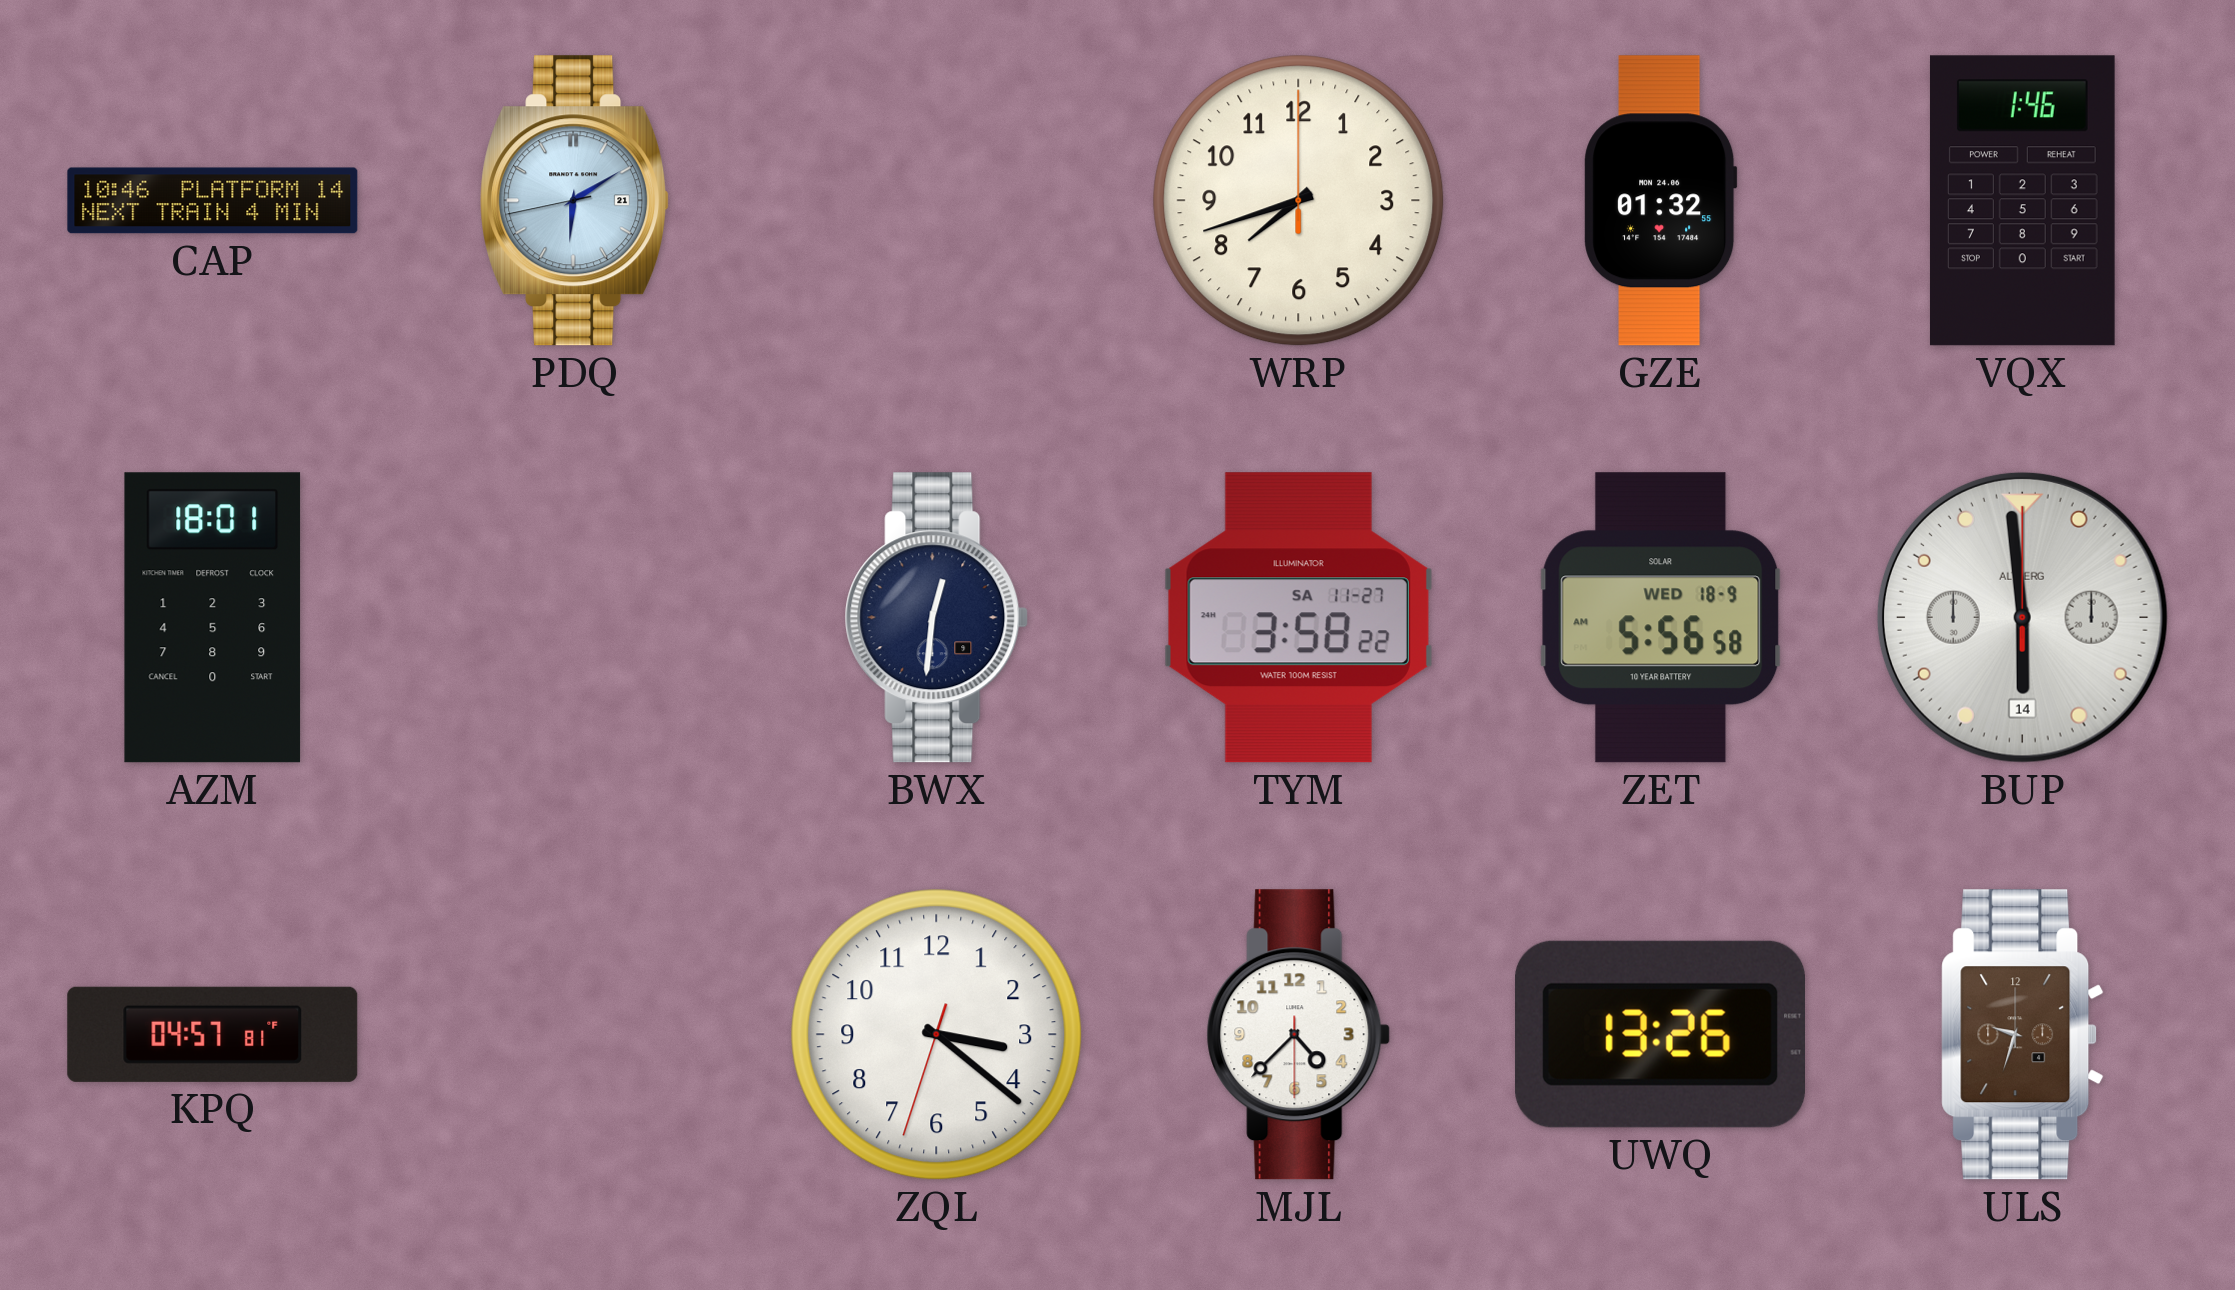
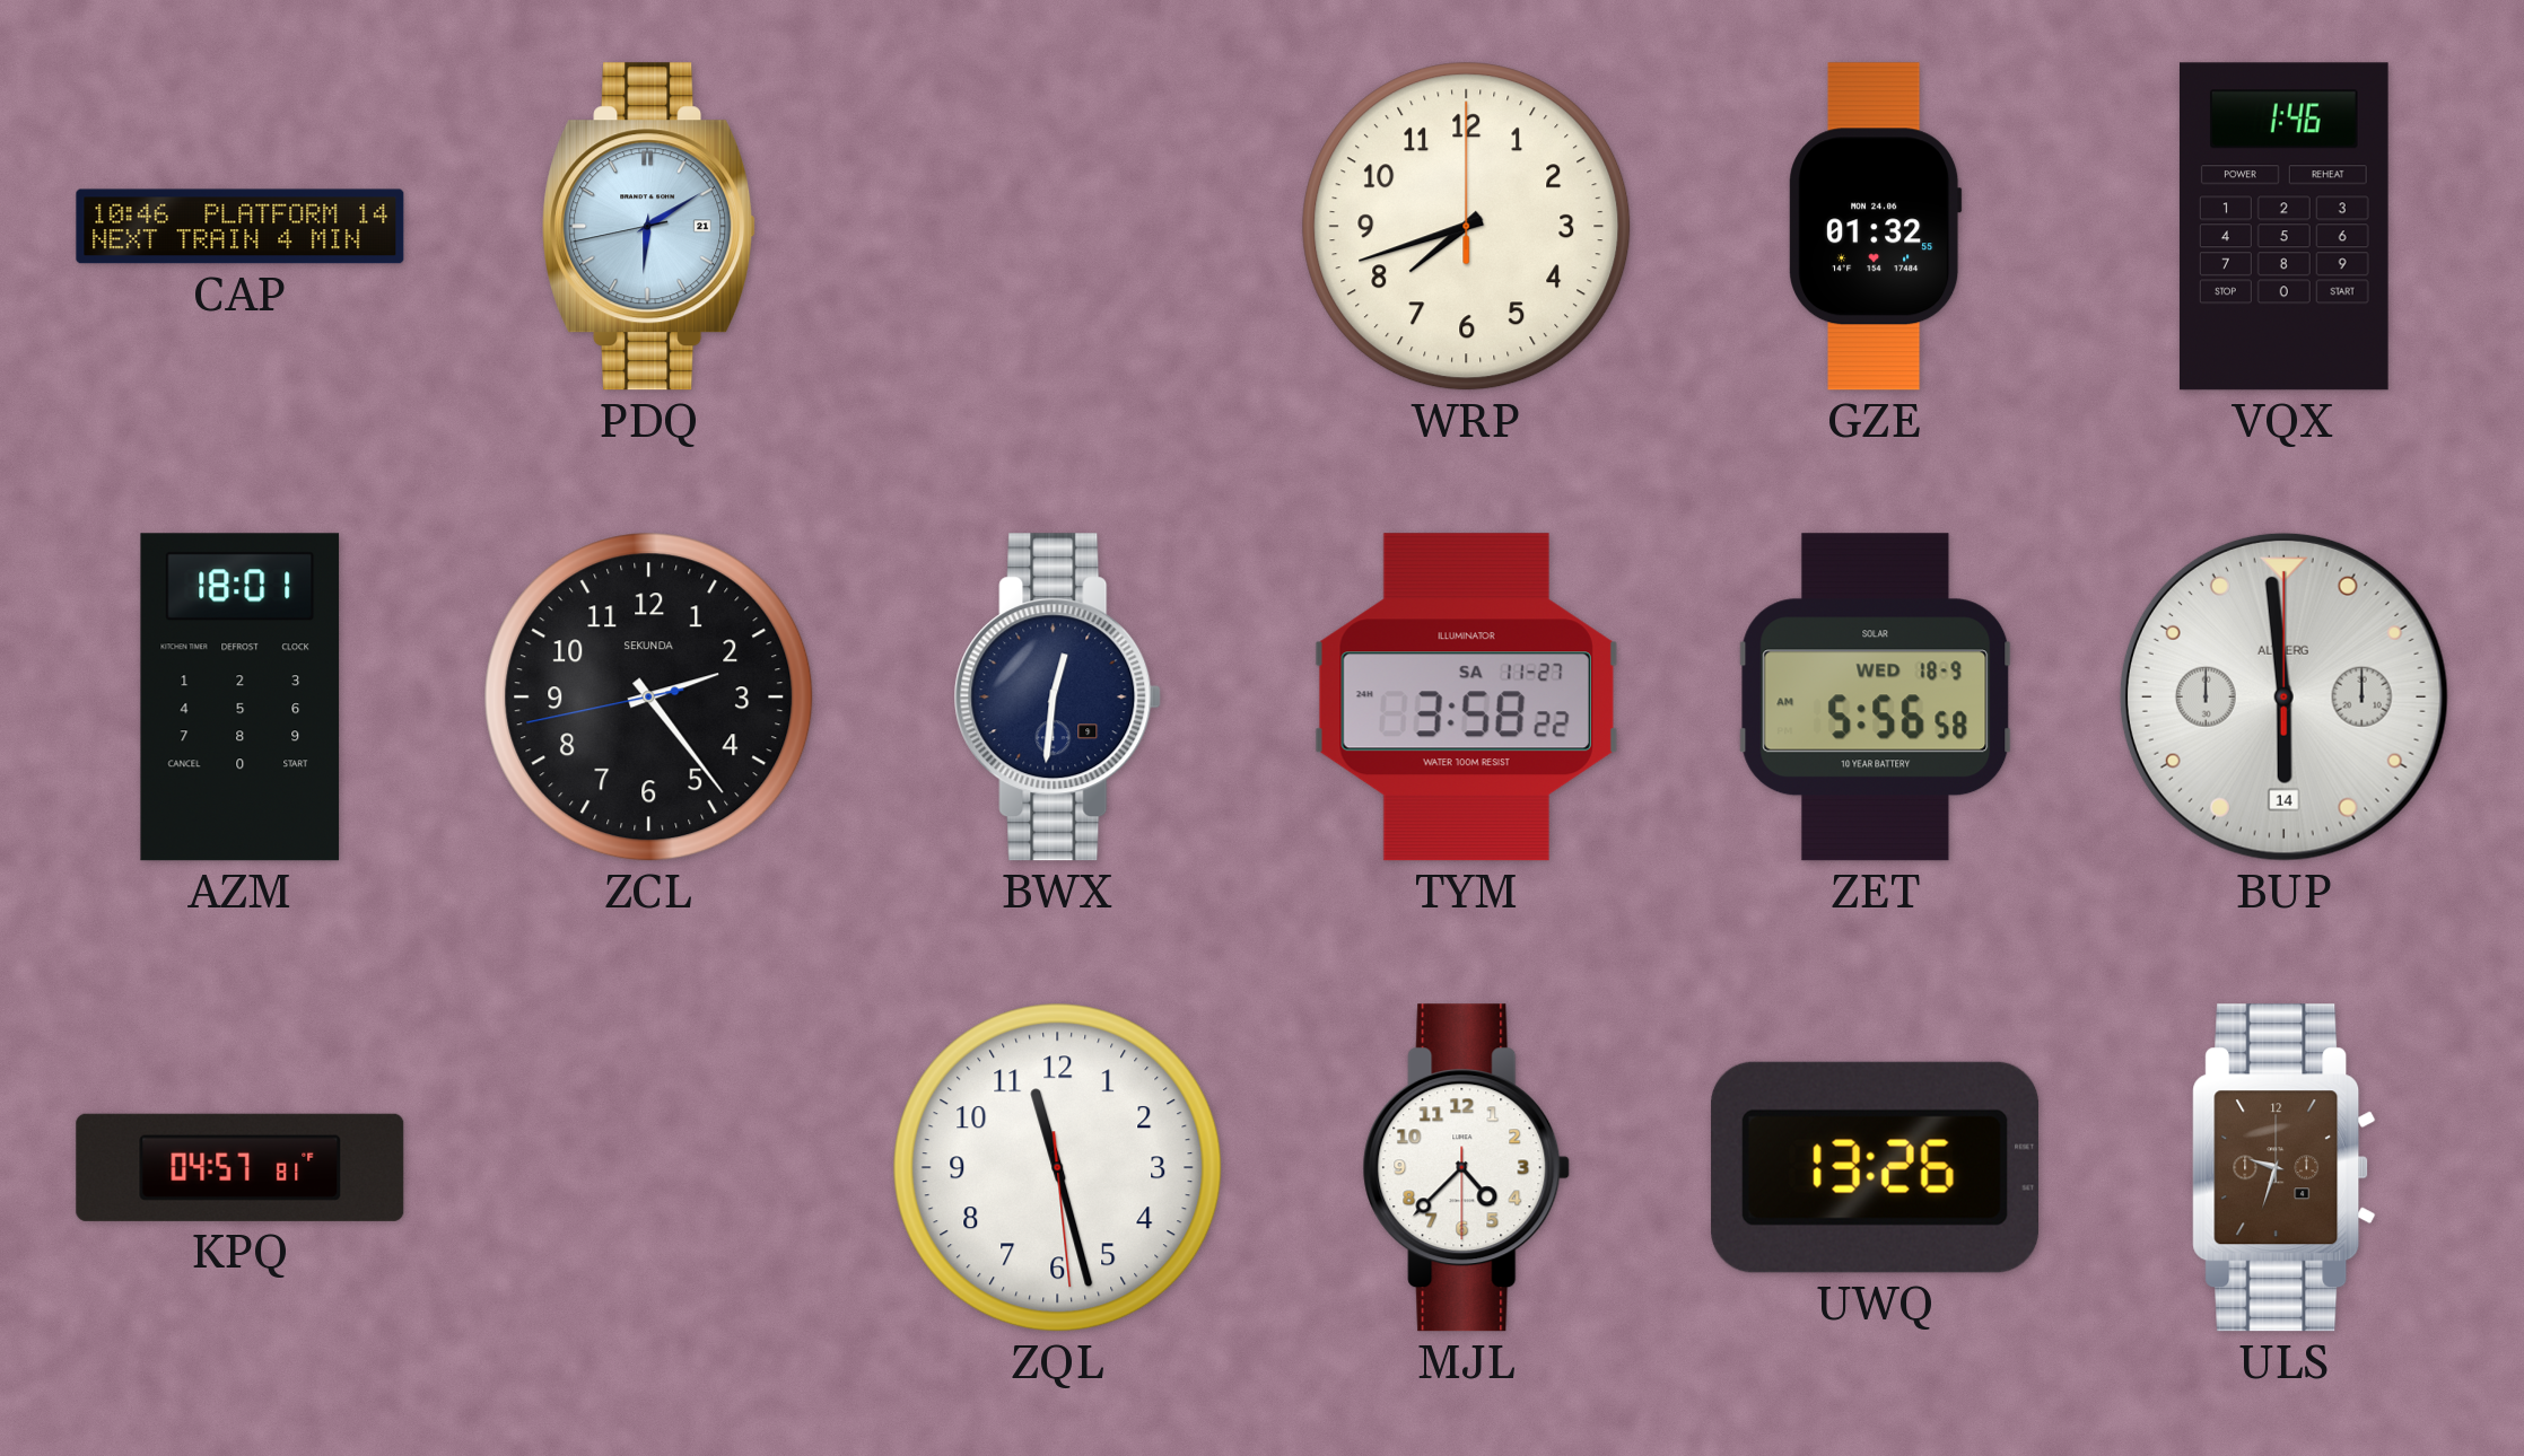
ZCL: none -> 2:23 (649, 698)
ZQL: 3:21 -> 11:27 (1058, 1168)
